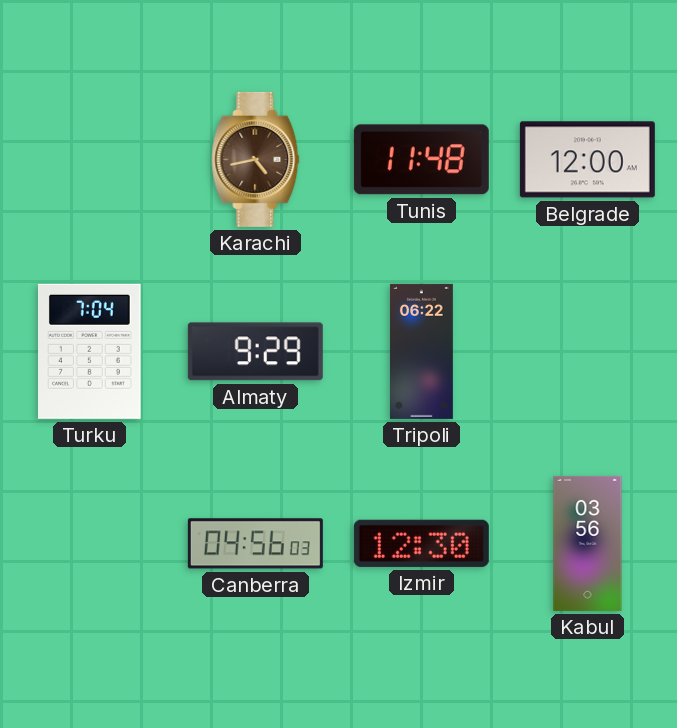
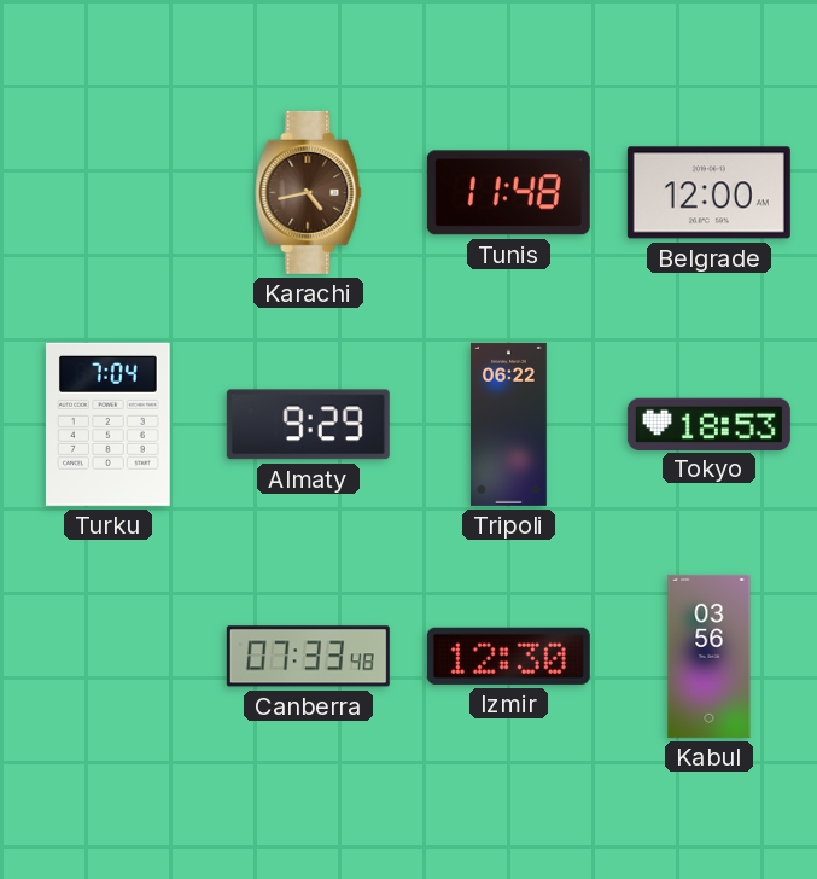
Tokyo: none -> 18:53 (708, 424)
Canberra: 04:56 -> 07:33 (308, 657)
